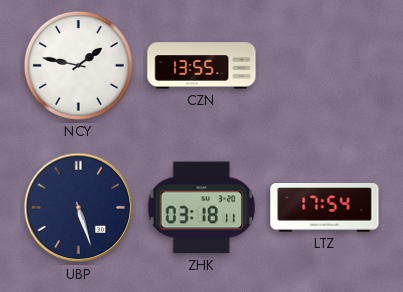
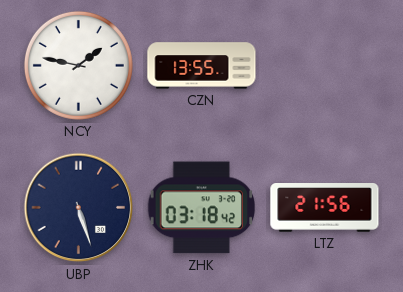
ZHK: 03:18:11 -> 03:18:42 (201, 208)
LTZ: 17:54 -> 21:56 (325, 208)
